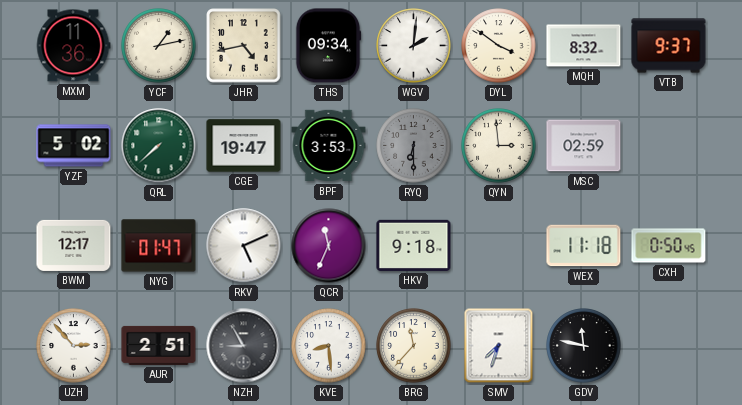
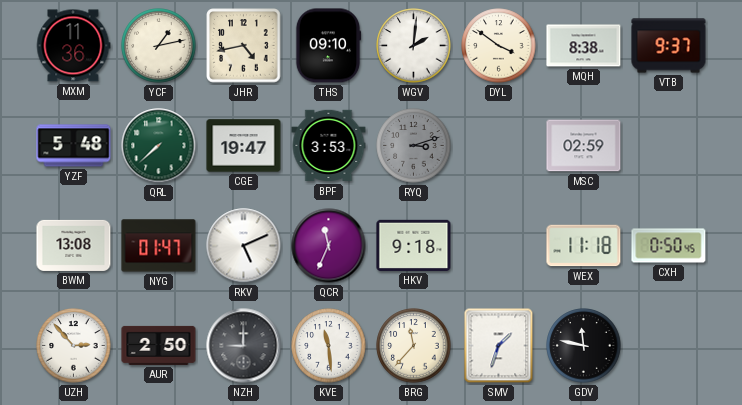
THS: 09:34 -> 09:10 (328, 46)
MQH: 8:32 -> 8:38 (584, 46)
YZF: 5:02 -> 5:48 (74, 146)
RYQ: 6:30 -> 3:12 (414, 146)
QYN: 2:59 -> none (499, 146)
BWM: 12:17 -> 13:08 (74, 245)
AUR: 2:51 -> 2:50 (159, 345)
NZH: 8:55 -> 9:00 (244, 346)
KVE: 8:29 -> 11:29 (329, 346)
SMV: 7:33 -> 1:33 (499, 346)
